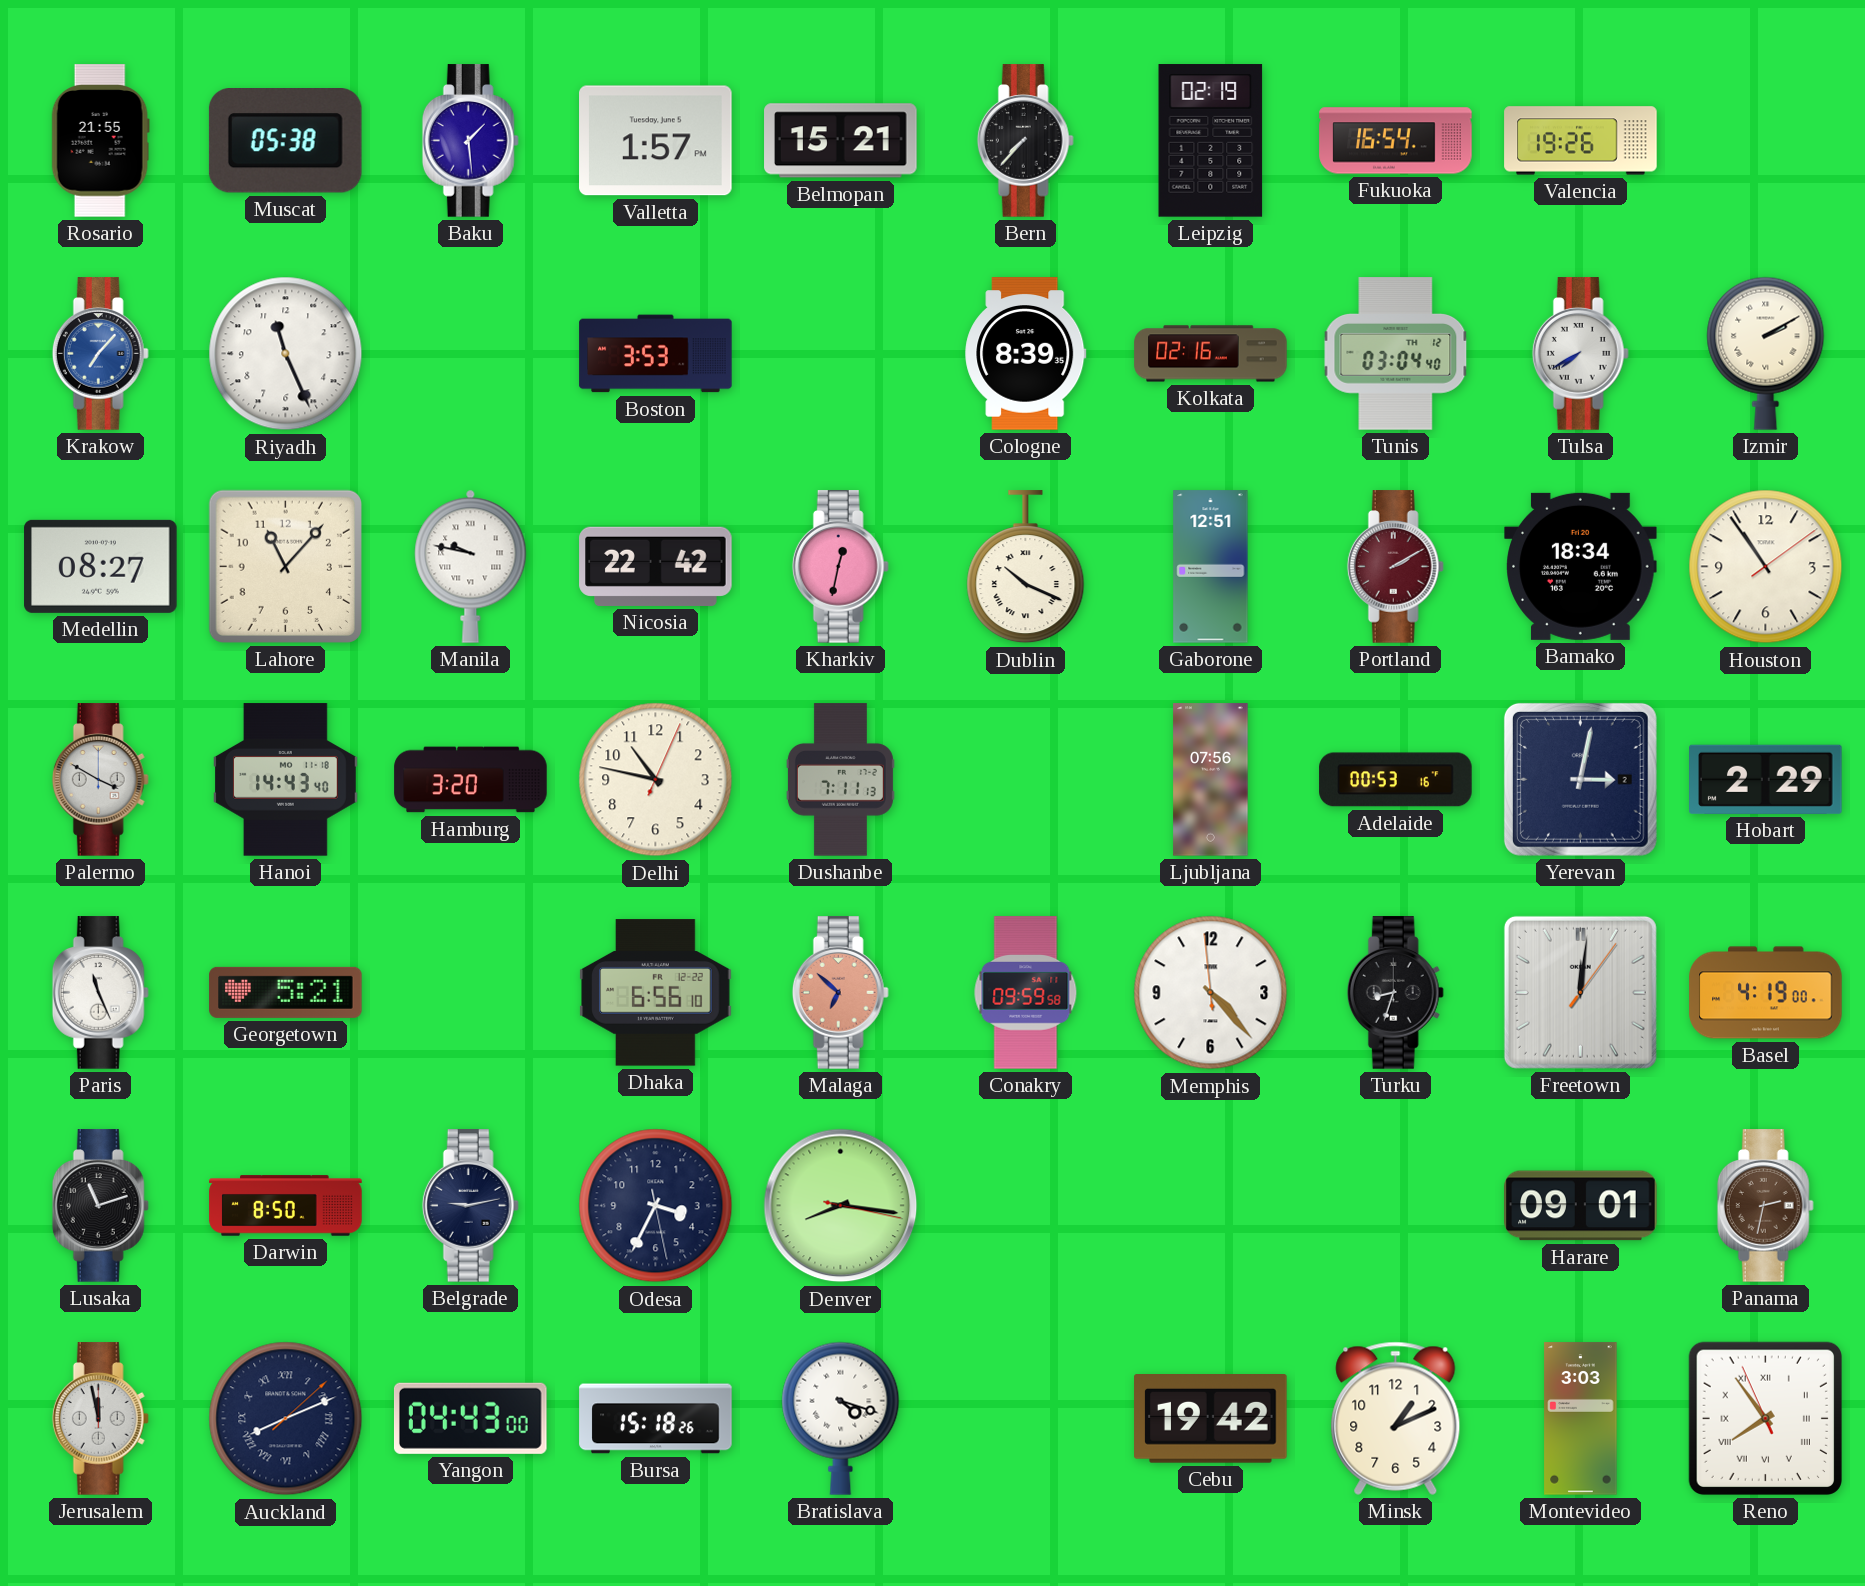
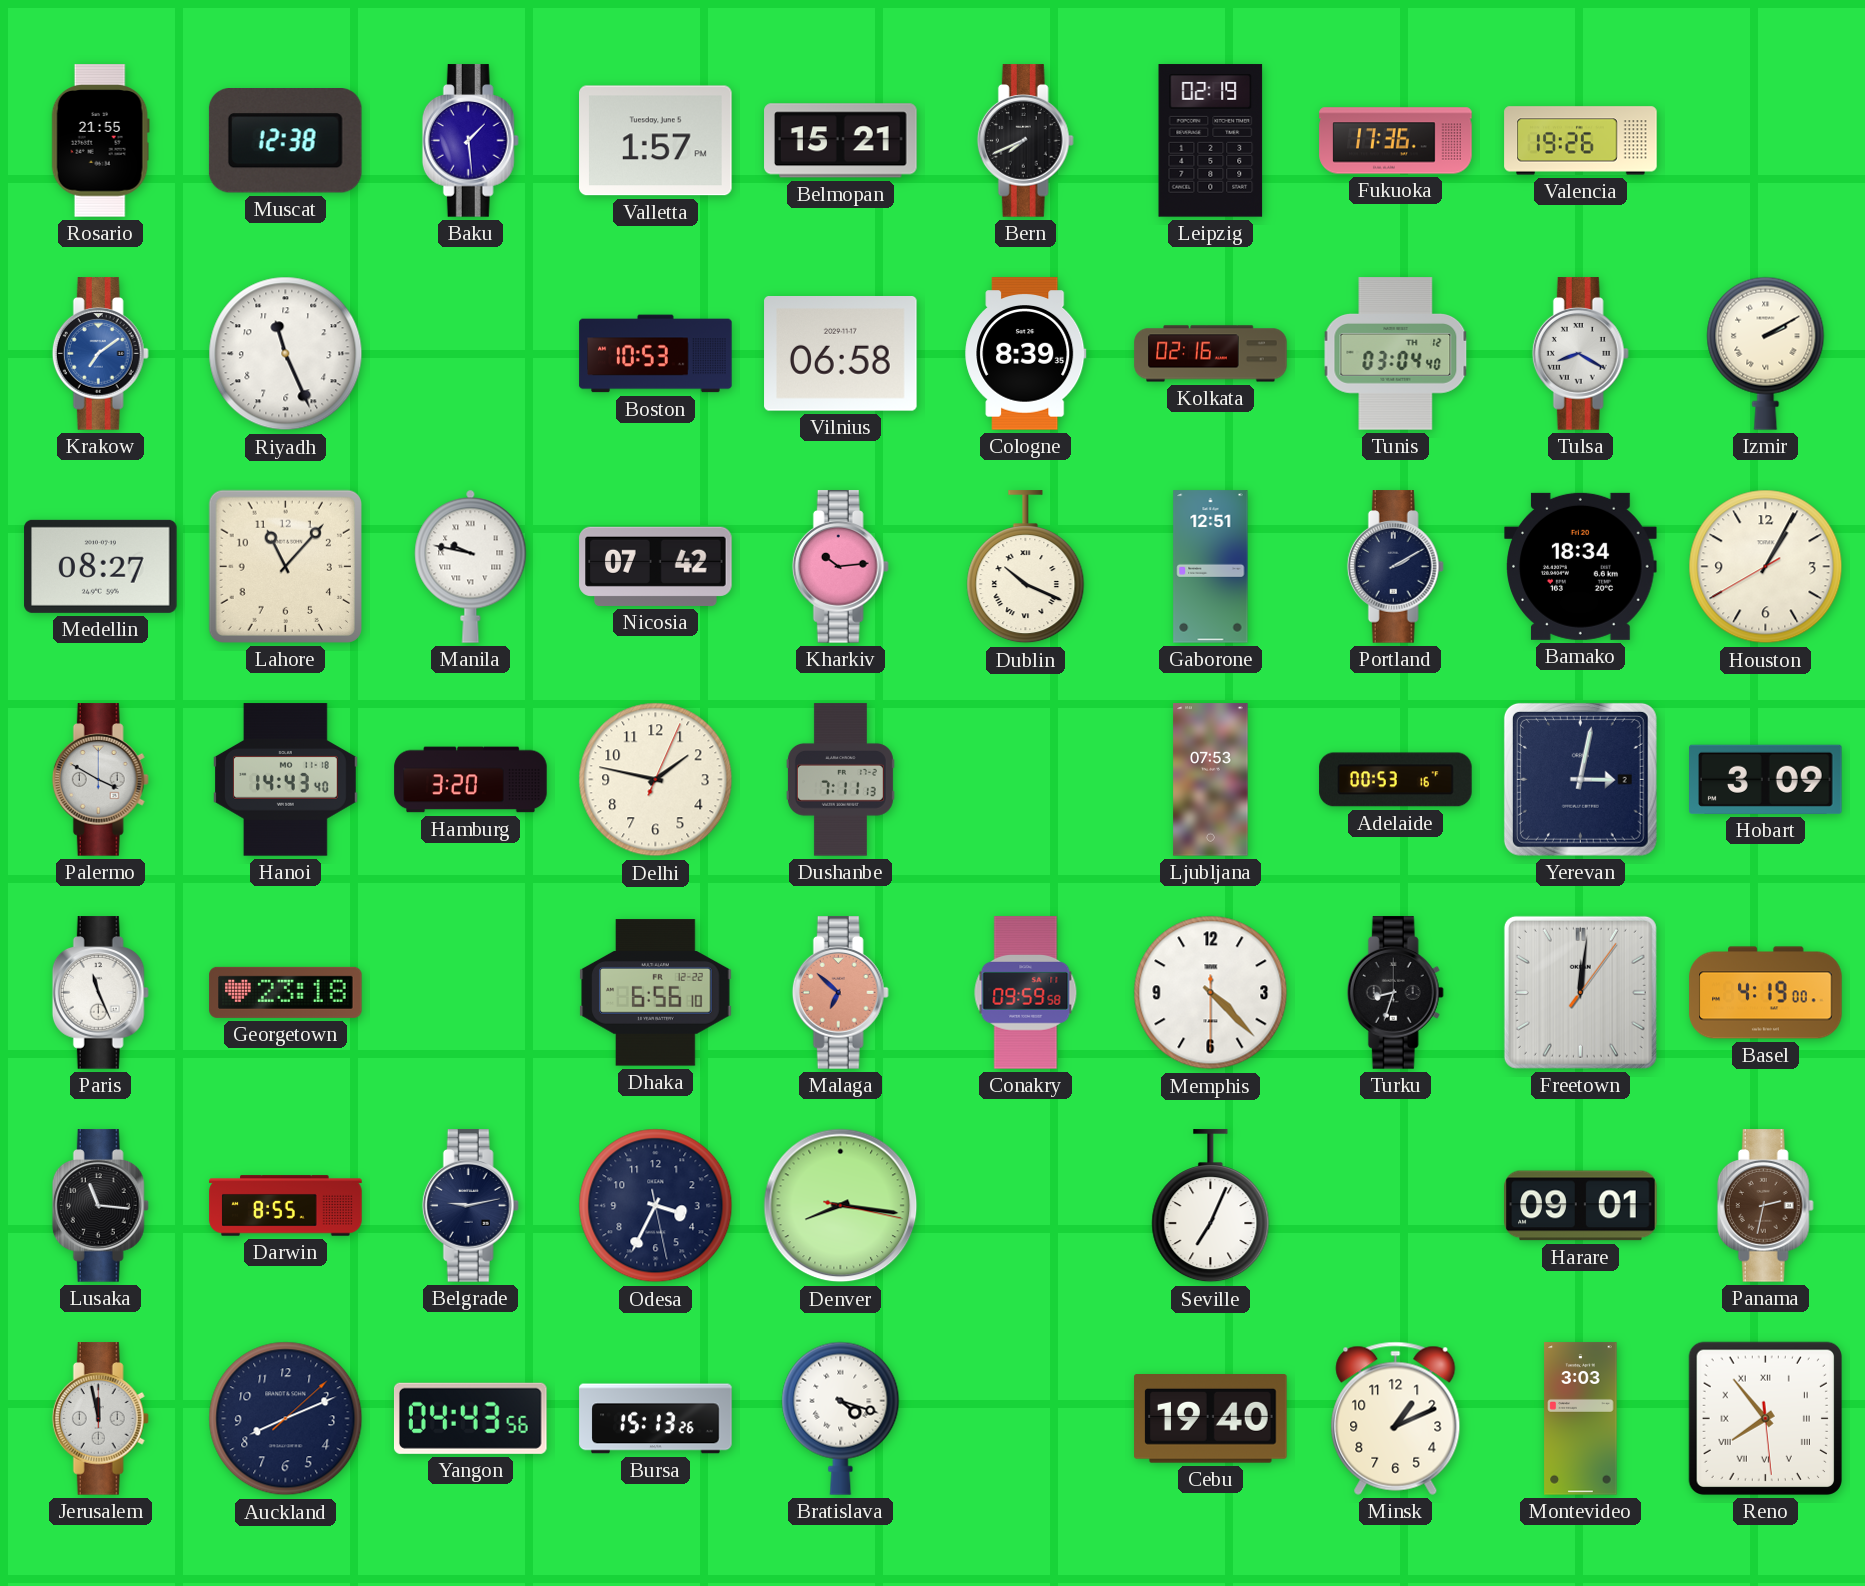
Muscat: 05:38 -> 12:38 (285, 141)
Bern: 7:37 -> 7:41 (1025, 141)
Fukuoka: 16:54 -> 17:36 (1396, 141)
Krakow: 7:07 -> 7:09 (100, 354)
Boston: 3:53 -> 10:53 (656, 354)
Vilnius: none -> 06:58 (841, 354)
Tulsa: 7:40 -> 8:20 (1580, 354)
Nicosia: 22:42 -> 07:42 (656, 566)
Kharkiv: 12:32 -> 10:14 (840, 567)
Portland dial: burgundy -> navy (1395, 567)
Houston: 10:54 -> 1:04 (1766, 567)
Delhi: 10:47 -> 1:47 (656, 780)
Ljubljana: 07:56 -> 07:53 (1211, 780)
Hobart: 2:29 -> 3:09 (1766, 779)
Georgetown: 5:21 -> 23:18 (286, 992)
Memphis: 4:22:59 -> 4:22:30 (1211, 993)
Lusaka: 11:12 -> 11:16 (100, 1206)
Darwin: 8:50 -> 8:55 (286, 1206)
Seville: none -> 7:04 (1211, 1206)
Auckland numerals: Roman -> Arabic (286, 1419)
Yangon: 04:43:00 -> 04:43:56 (470, 1418)
Bursa: 15:18 -> 15:13 (656, 1419)
Cebu: 19:42 -> 19:40 (1211, 1419)
Reno: 7:53:56 -> 7:53:29 (1765, 1418)
